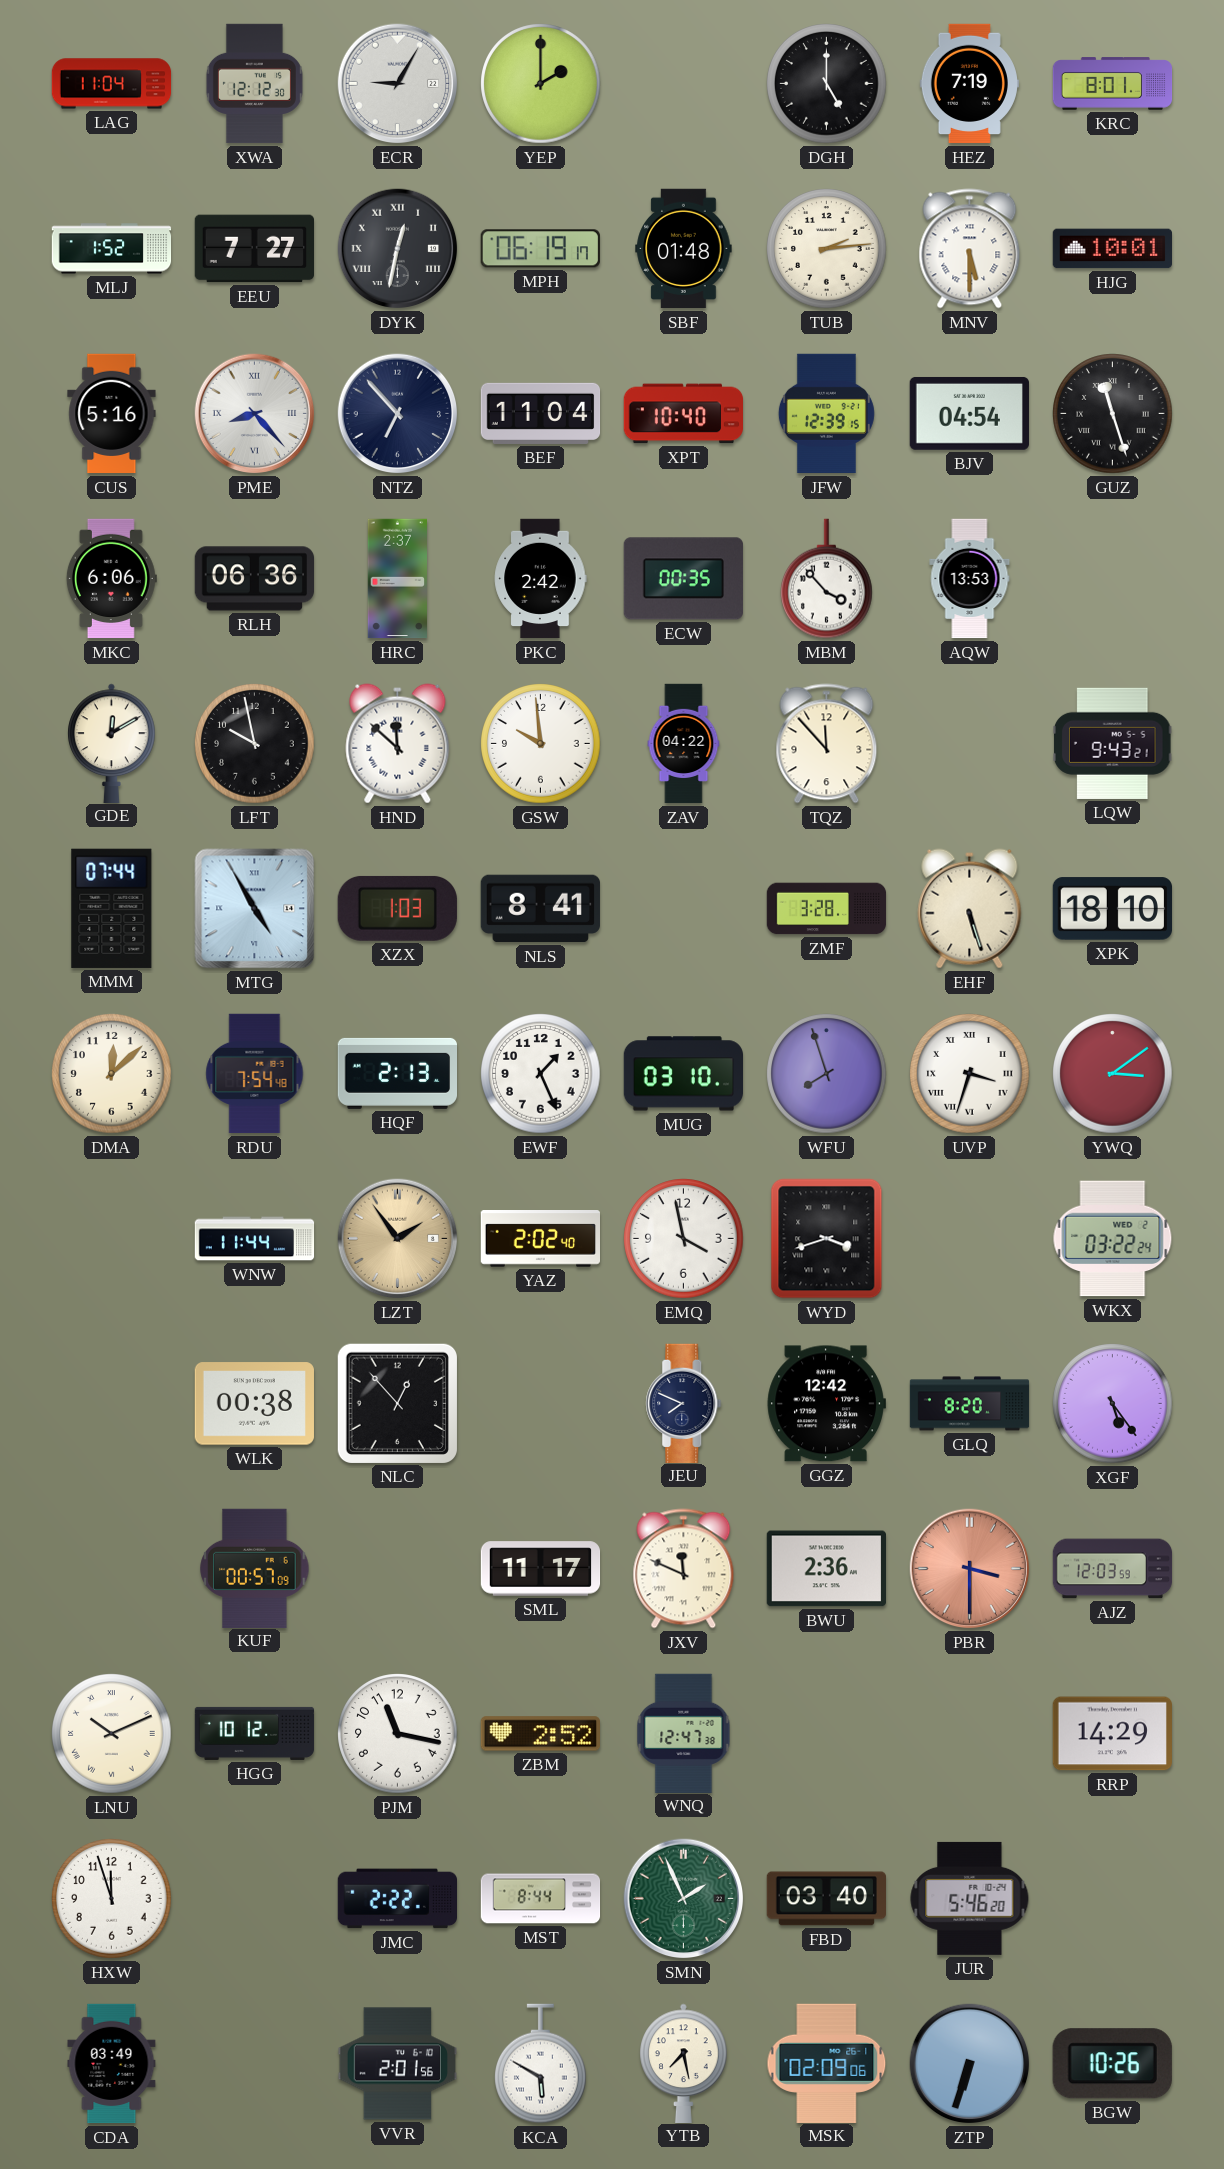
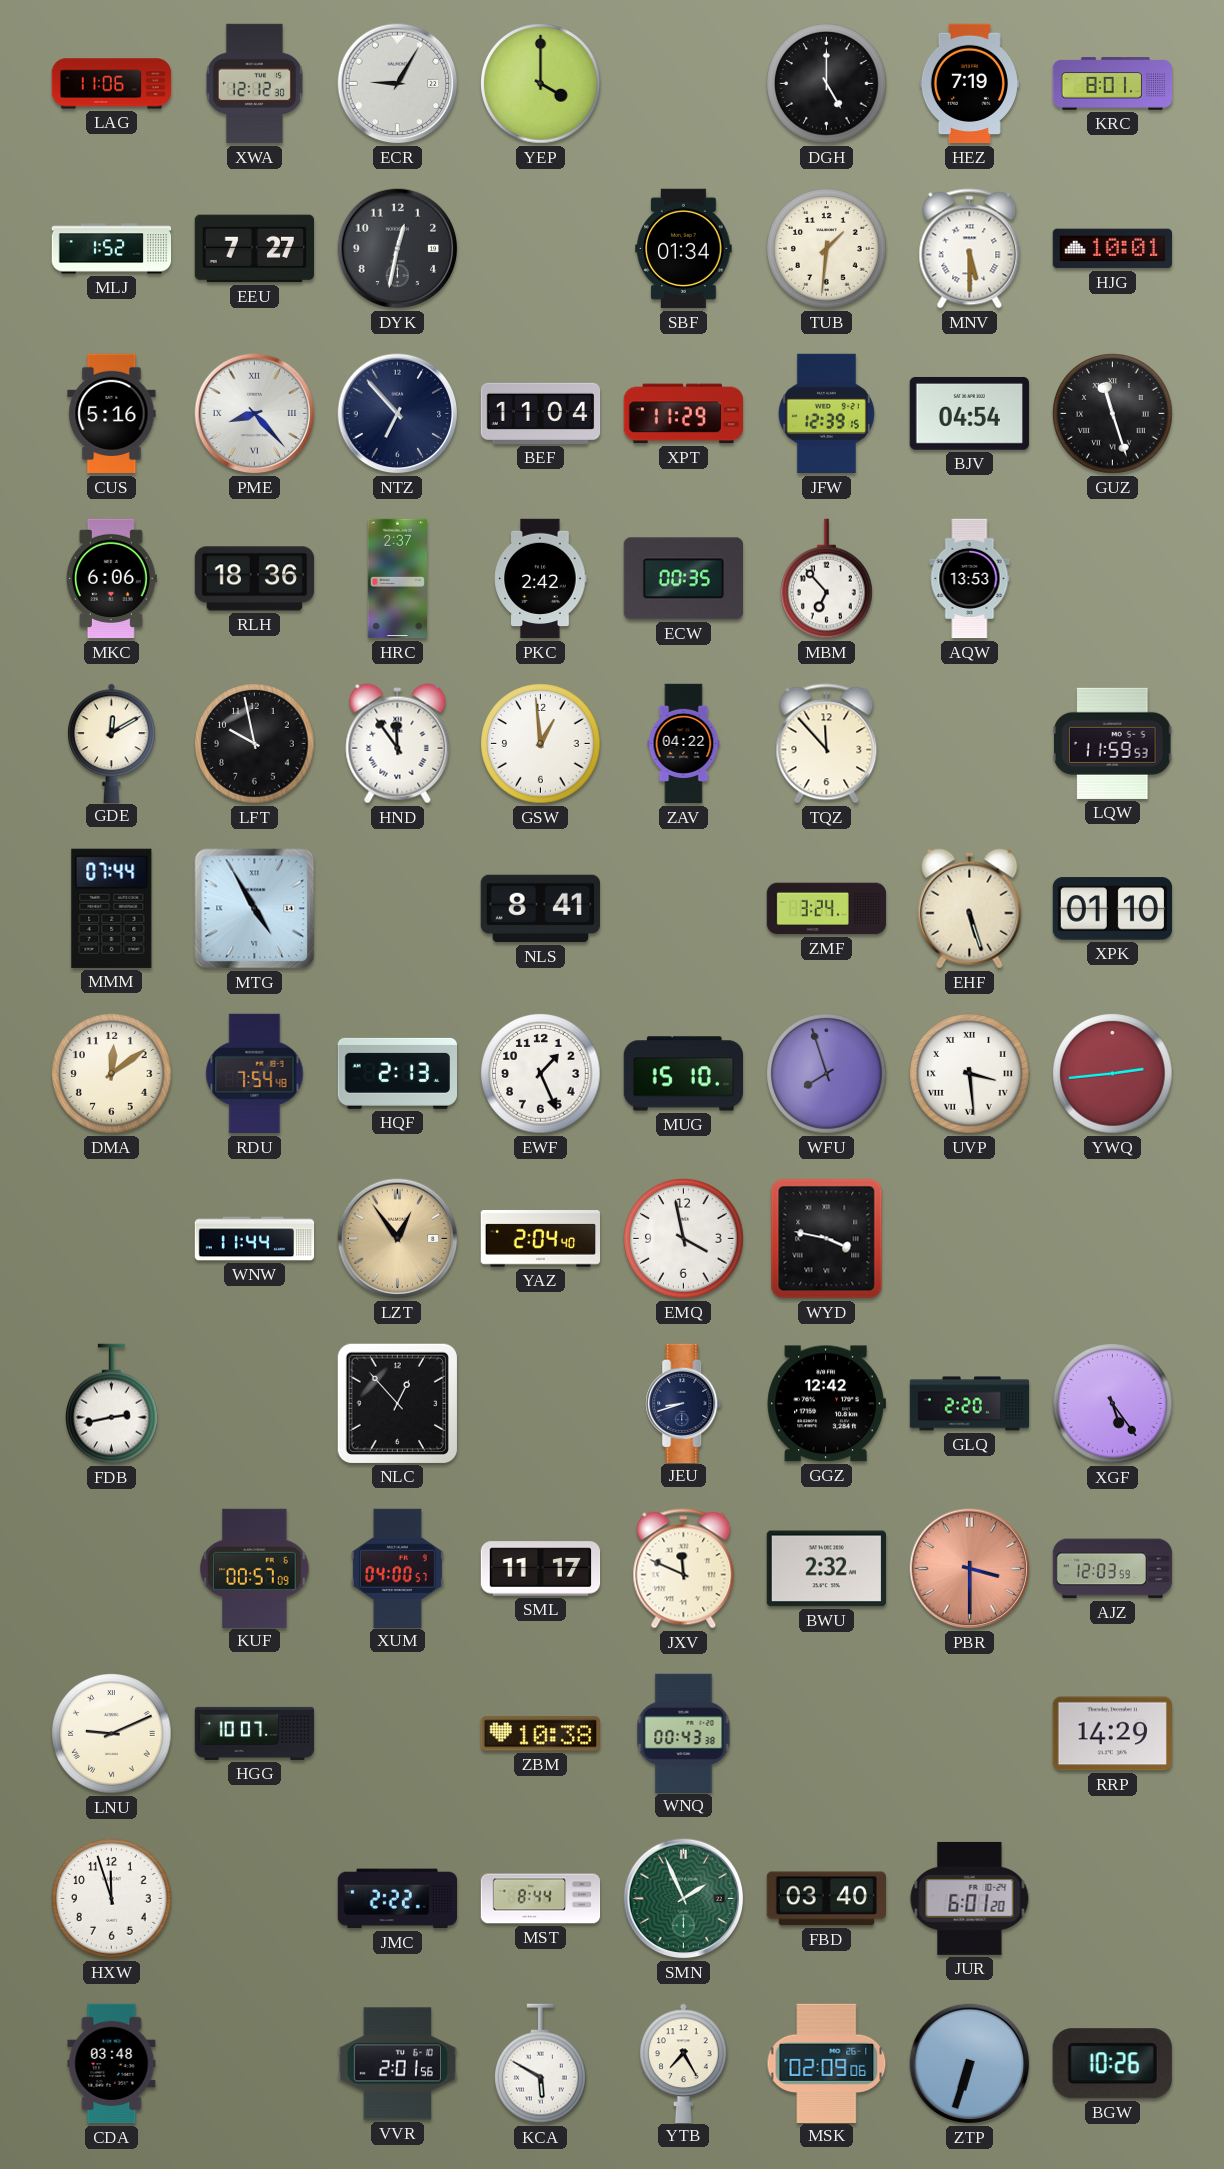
LAG: 11:04 -> 11:06 (112, 84)
YEP: 2:00 -> 4:00 (541, 84)
DYK numerals: Roman -> Arabic (398, 249)
MPH: 06:19 -> none (540, 249)
SBF: 01:48 -> 01:34 (684, 249)
TUB: 2:14 -> 1:31 (827, 249)
XPT: 10:40 -> 11:29 (683, 414)
RLH: 06:36 -> 18:36 (255, 579)
MBM: 3:53 -> 6:53 (827, 579)
HND: 11:52 -> 11:54 (398, 744)
GSW: 9:59 -> 12:59 (541, 744)
LQW: 9:43 -> 11:59 (1113, 743)
XZX: 1:03 -> none (397, 908)
ZMF: 3:28 -> 3:24 (827, 909)
XPK: 18:10 -> 01:10 (1112, 909)
DMA: 12:08 -> 12:09 (112, 1074)
MUG: 03:10 -> 15:10 (683, 1074)
UVP: 3:33 -> 3:29 (970, 1074)
YWQ: 3:09 -> 2:44 (1113, 1074)
LZT: 1:54 -> 12:54 (398, 1239)
YAZ: 2:02 -> 2:04 (540, 1239)
WYD: 3:42 -> 3:47 (827, 1239)
WKX: 03:22 -> none (1113, 1239)
FDB: none -> 2:43 (112, 1404)
WLK: 00:38 -> none (254, 1404)
JEU: 7:49 -> 8:42 (684, 1403)
GLQ: 8:20 -> 2:20 (970, 1404)
XUM: none -> 04:00 (397, 1568)
BWU: 2:36 -> 2:32 (826, 1569)
LNU: 10:11 -> 9:11 (112, 1734)
HGG: 10:12 -> 10:07 (255, 1733)
PJM: 11:17 -> none (398, 1734)
ZBM: 2:52 -> 10:38 (540, 1734)
WNQ: 12:47 -> 00:43 (684, 1733)
JUR: 5:46 -> 6:01 (970, 1898)
CDA: 03:49 -> 03:48 (112, 2064)
YTB: 7:28 -> 7:25 (684, 2063)
